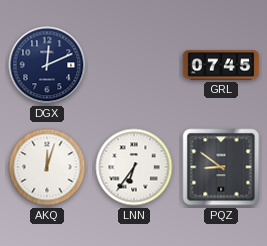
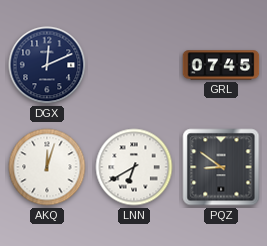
LNN: 6:36 -> 6:40 (134, 167)
